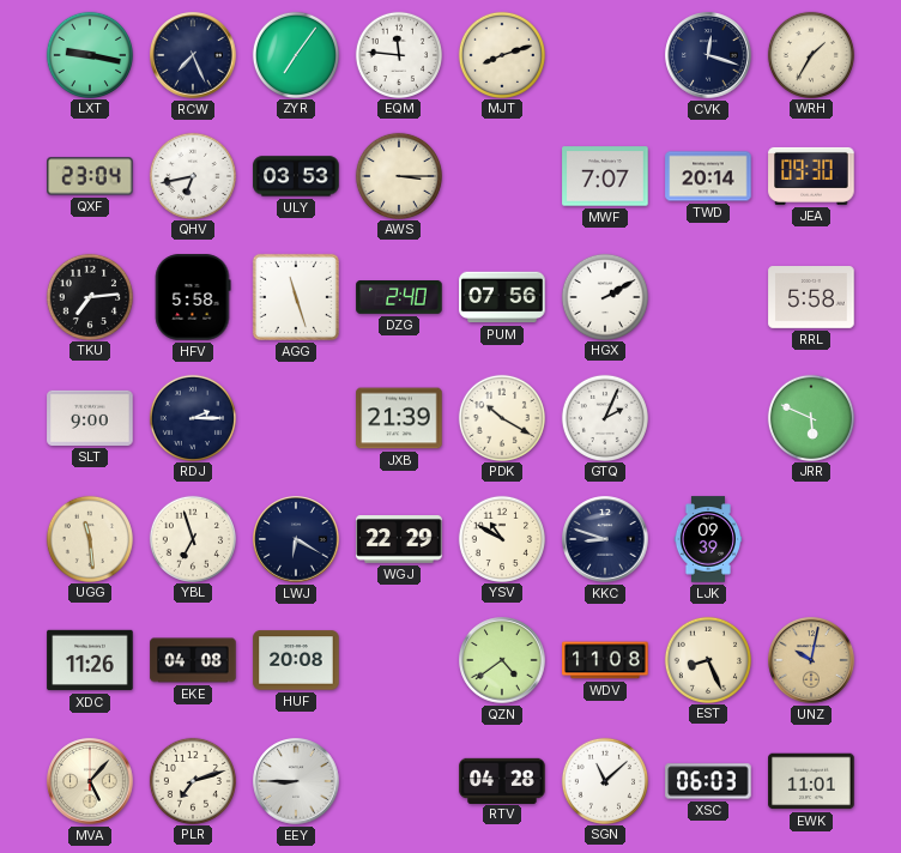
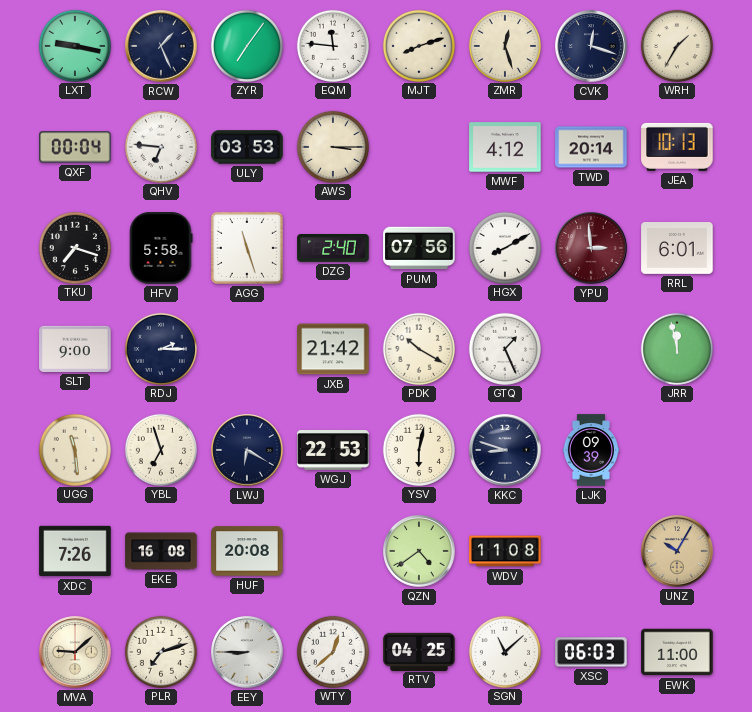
RCW: 7:26 -> 1:26 (161, 46)
ZMR: none -> 12:27 (504, 45)
QXF: 23:04 -> 00:04 (75, 147)
QHV: 6:43 -> 6:46 (160, 146)
MWF: 7:07 -> 4:12 (505, 147)
JEA: 09:30 -> 10:13 (677, 147)
TKU: 7:14 -> 7:18 (74, 247)
HGX: 2:10 -> 8:10 (504, 247)
YPU: none -> 2:59 (591, 248)
RRL: 5:58 -> 6:01 (677, 249)
JXB: 21:39 -> 21:42 (333, 349)
GTQ: 2:04 -> 1:26 (504, 348)
JRR: 5:49 -> 11:58 (676, 348)
WGJ: 22:29 -> 22:53 (333, 450)
YSV: 10:50 -> 6:02 (418, 449)
XDC: 11:26 -> 7:26 (75, 551)
EKE: 04:08 -> 16:08 (161, 551)
EST: 8:26 -> none (707, 659)
UNZ: 10:02 -> 10:05 (677, 551)
MVA: 5:07 -> 9:08 (75, 652)
WTY: none -> 12:38 (332, 651)
RTV: 04:28 -> 04:25 (419, 651)
EWK: 11:01 -> 11:00 (677, 652)
